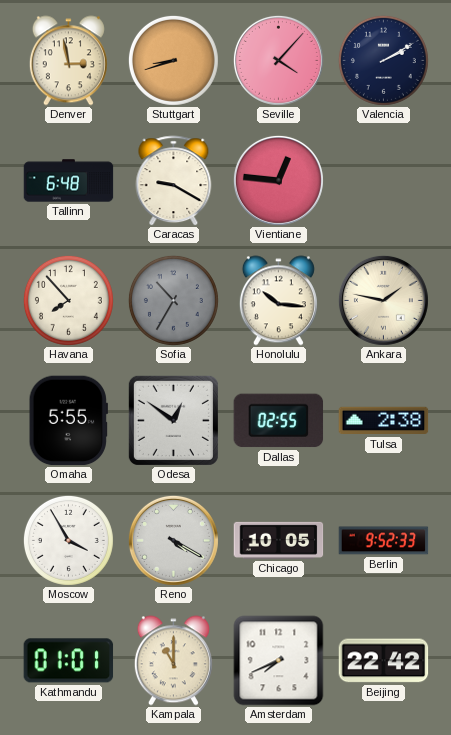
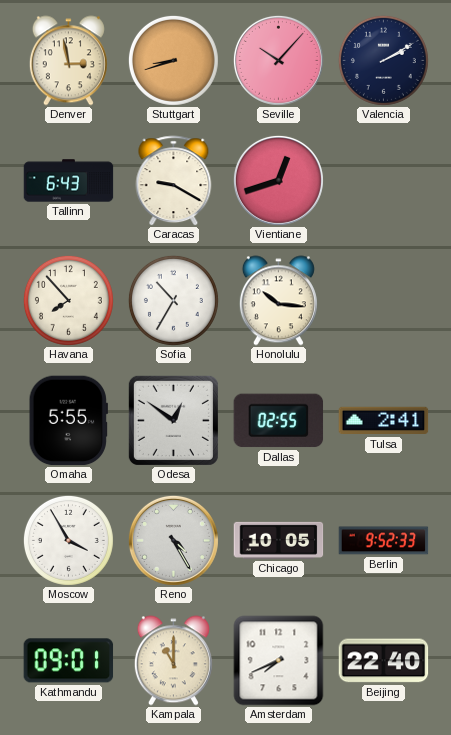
Seville: 4:07 -> 10:07 (278, 60)
Tallinn: 6:48 -> 6:43 (69, 181)
Vientiane: 12:46 -> 12:42 (278, 180)
Sofia dial: grey -> white (173, 300)
Ankara: 1:47 -> none (383, 300)
Tulsa: 2:38 -> 2:41 (384, 421)
Reno: 4:20 -> 4:25 (173, 540)
Kathmandu: 01:01 -> 09:01 (69, 661)
Beijing: 22:42 -> 22:40 (384, 661)
